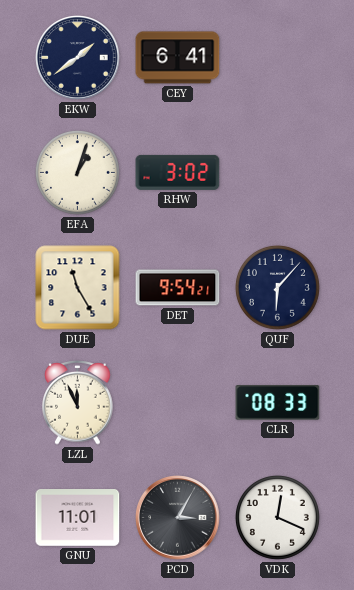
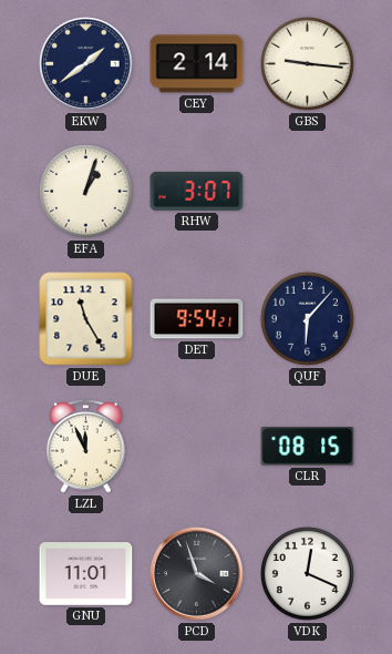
CEY: 6:41 -> 2:14 (197, 64)
GBS: none -> 9:16 (307, 63)
RHW: 3:02 -> 3:07 (197, 191)
CLR: 08:33 -> 08:15 (308, 447)
PCD: 3:05 -> 3:57 (197, 574)
